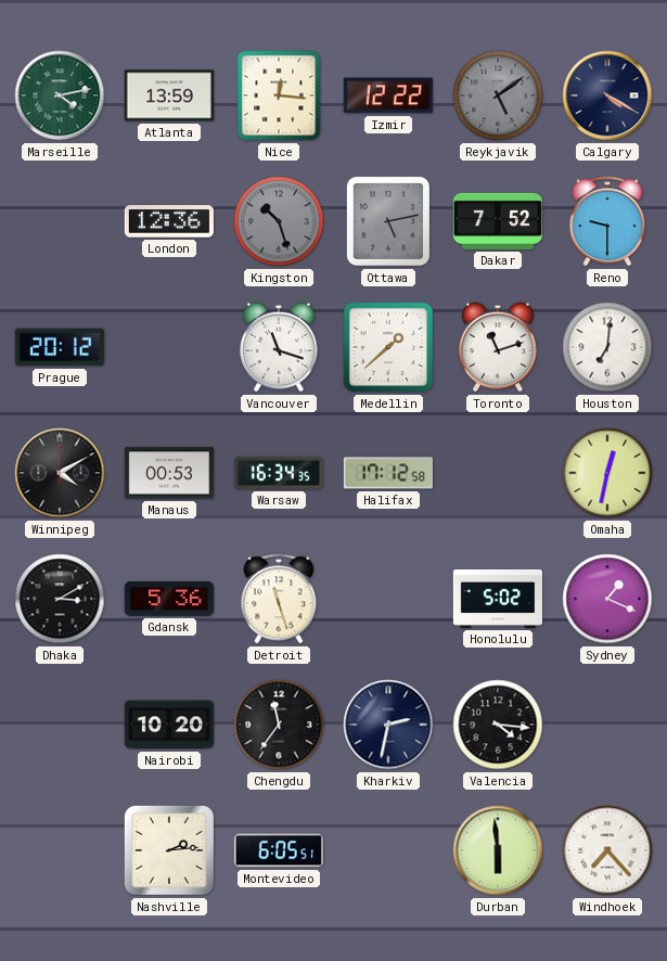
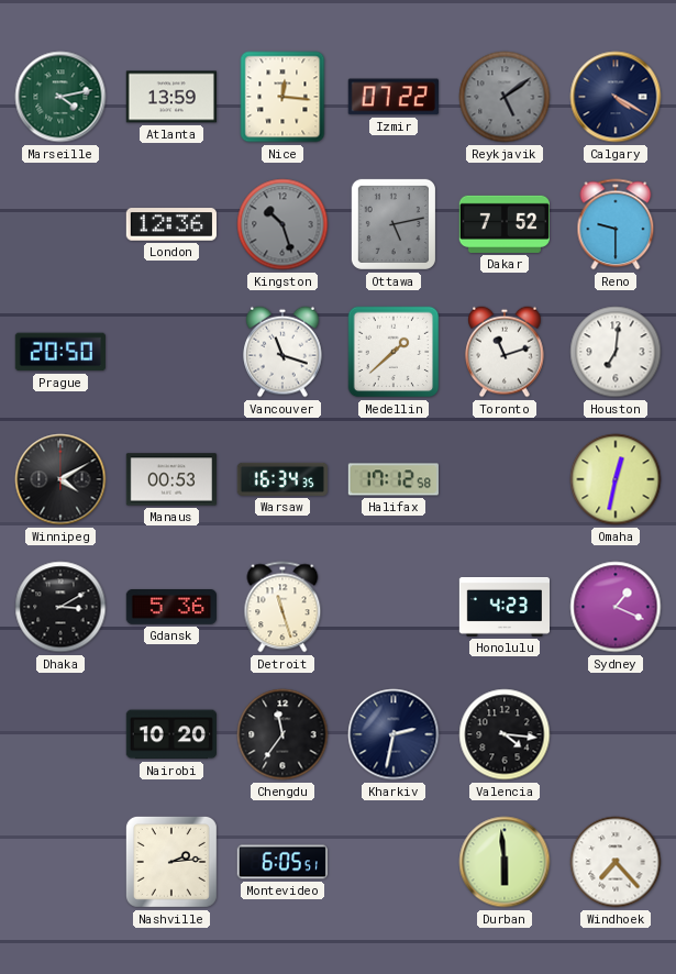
Izmir: 12:22 -> 07:22 (394, 97)
Prague: 20:12 -> 20:50 (60, 352)
Honolulu: 5:02 -> 4:23 (503, 607)
